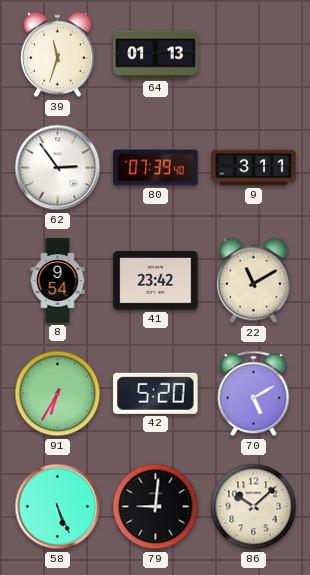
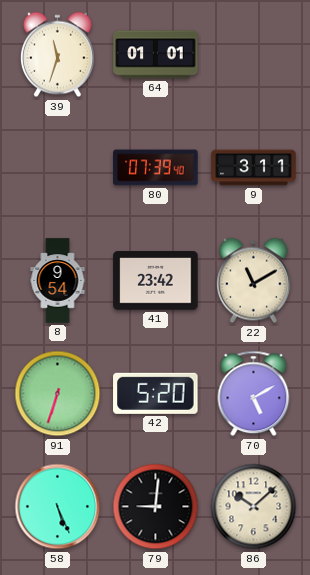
64: 01:13 -> 01:01 (156, 55)
62: 2:54 -> none (58, 168)
91: 6:35 -> 6:33 (58, 394)
